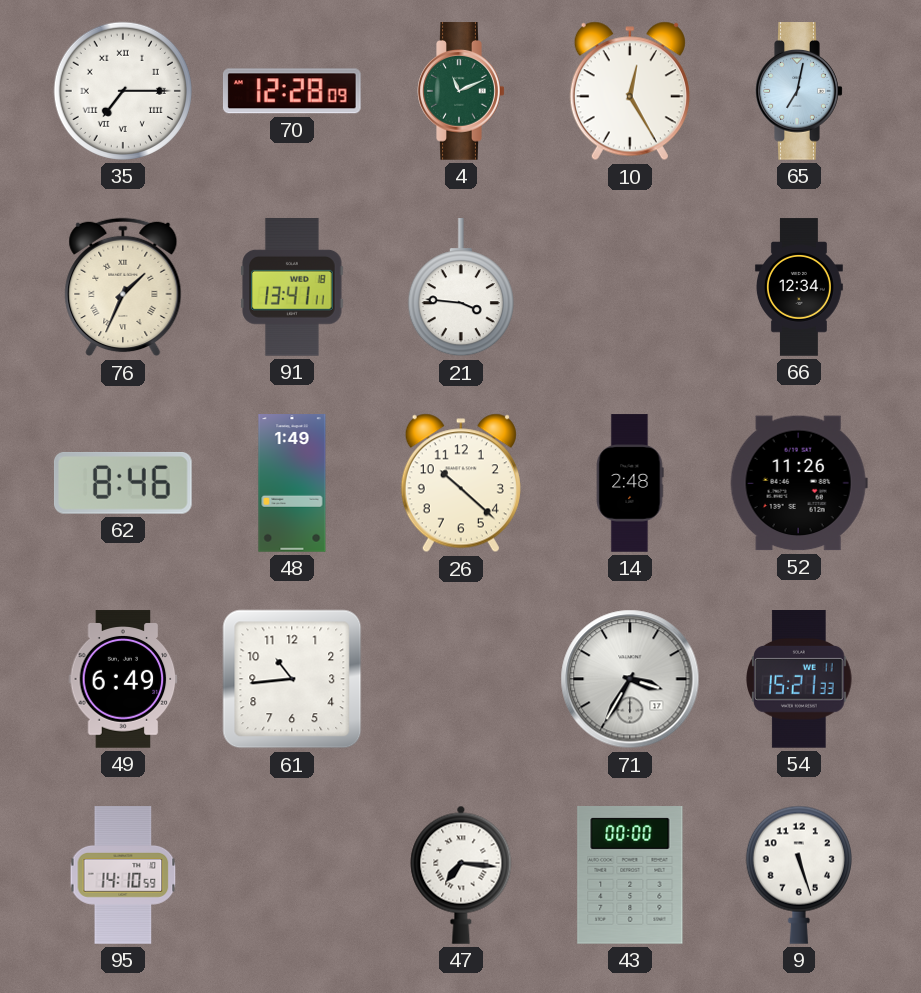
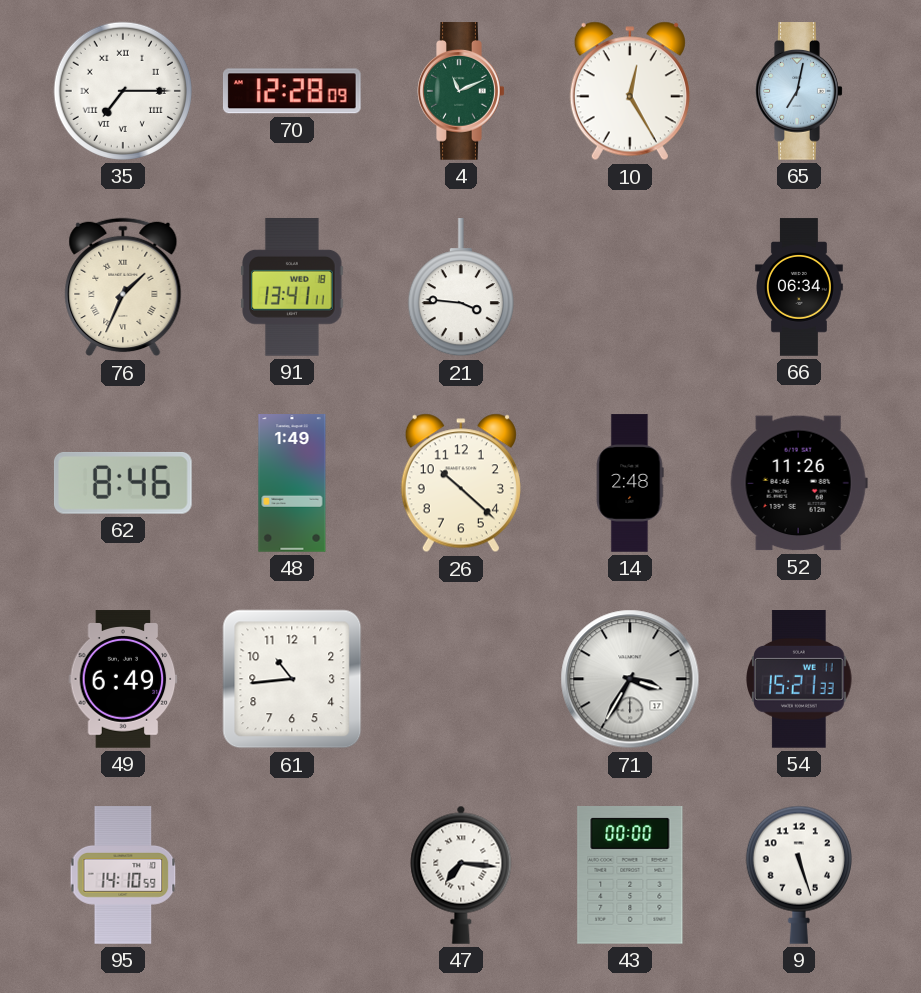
66: 12:34 -> 06:34 (799, 287)
